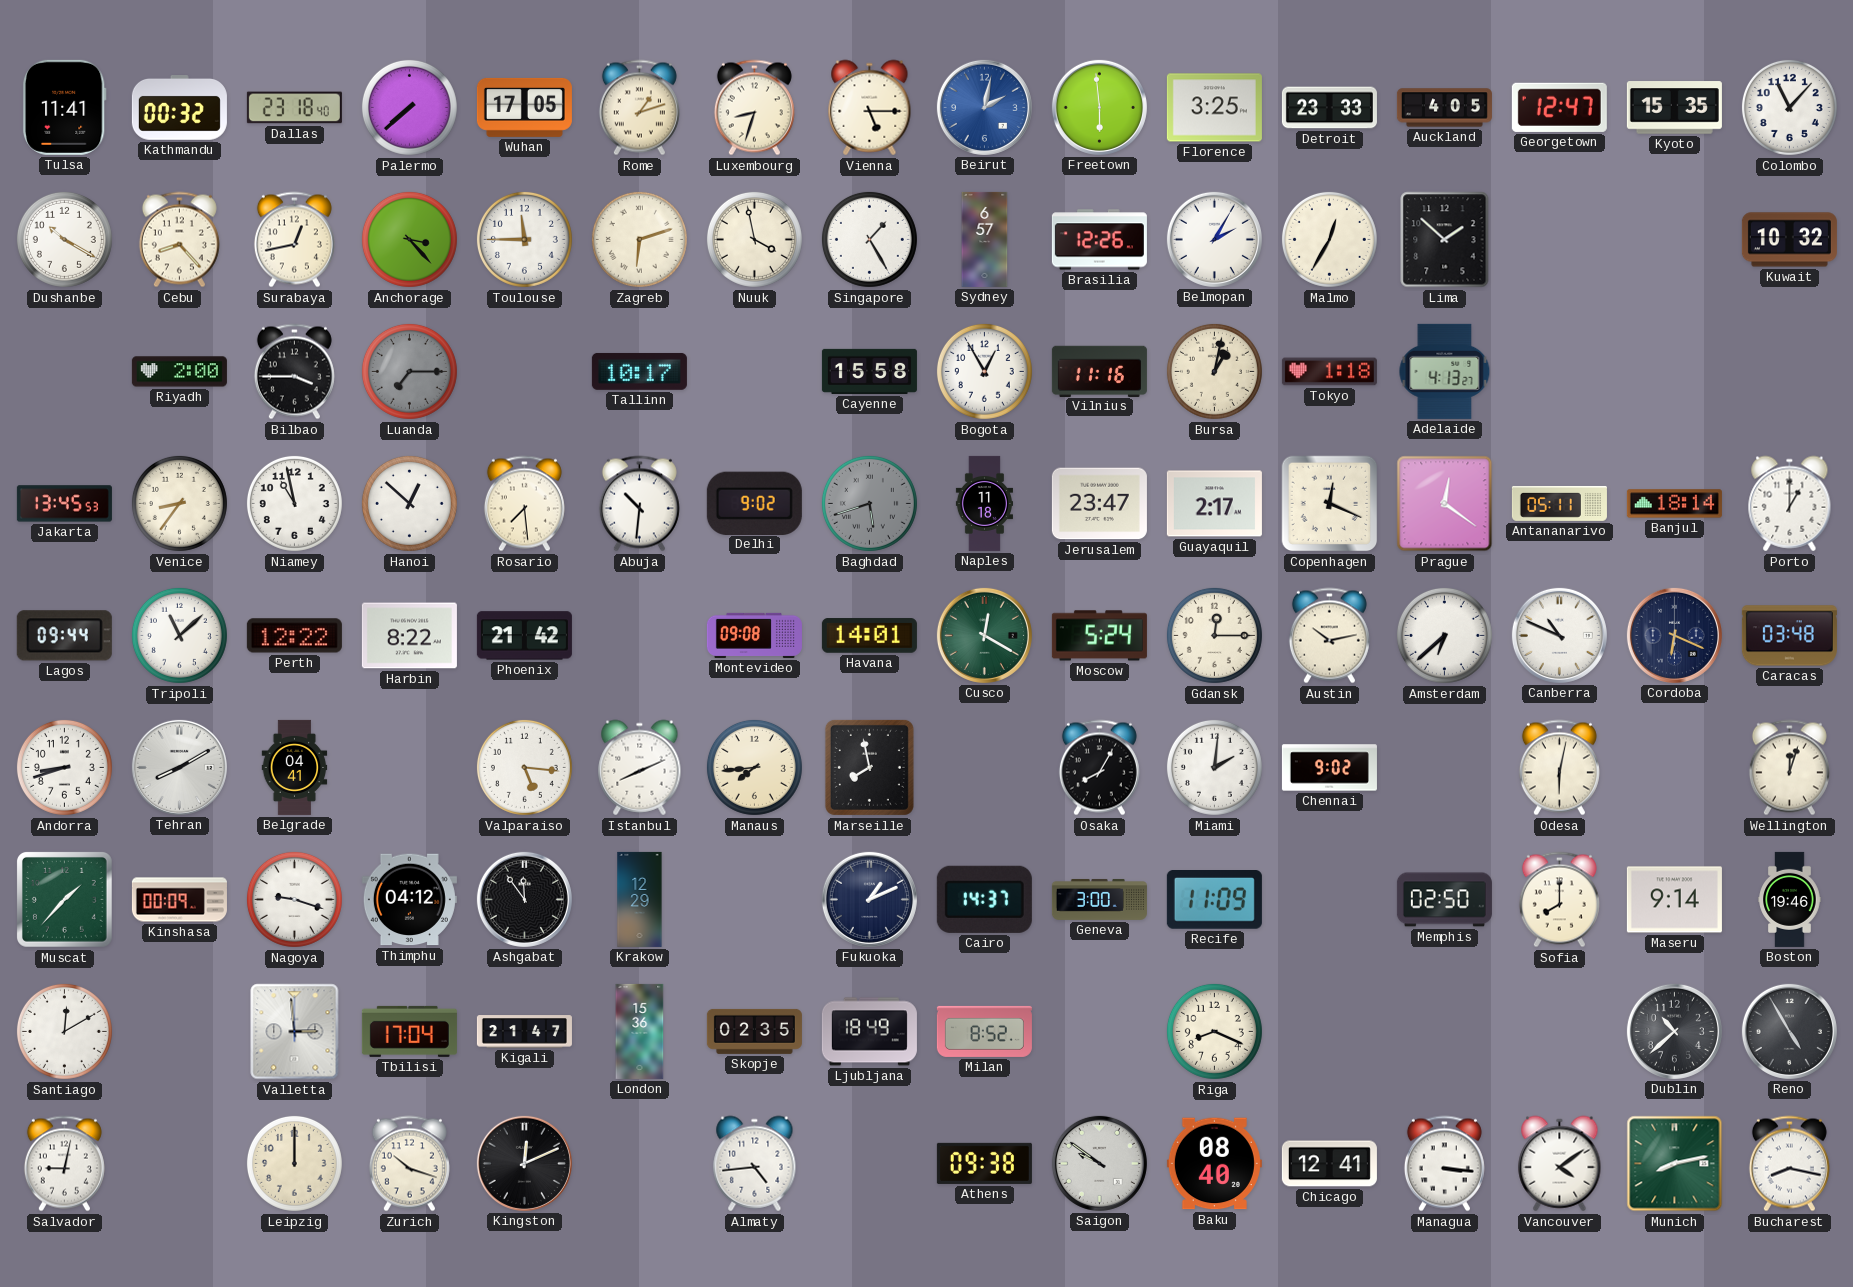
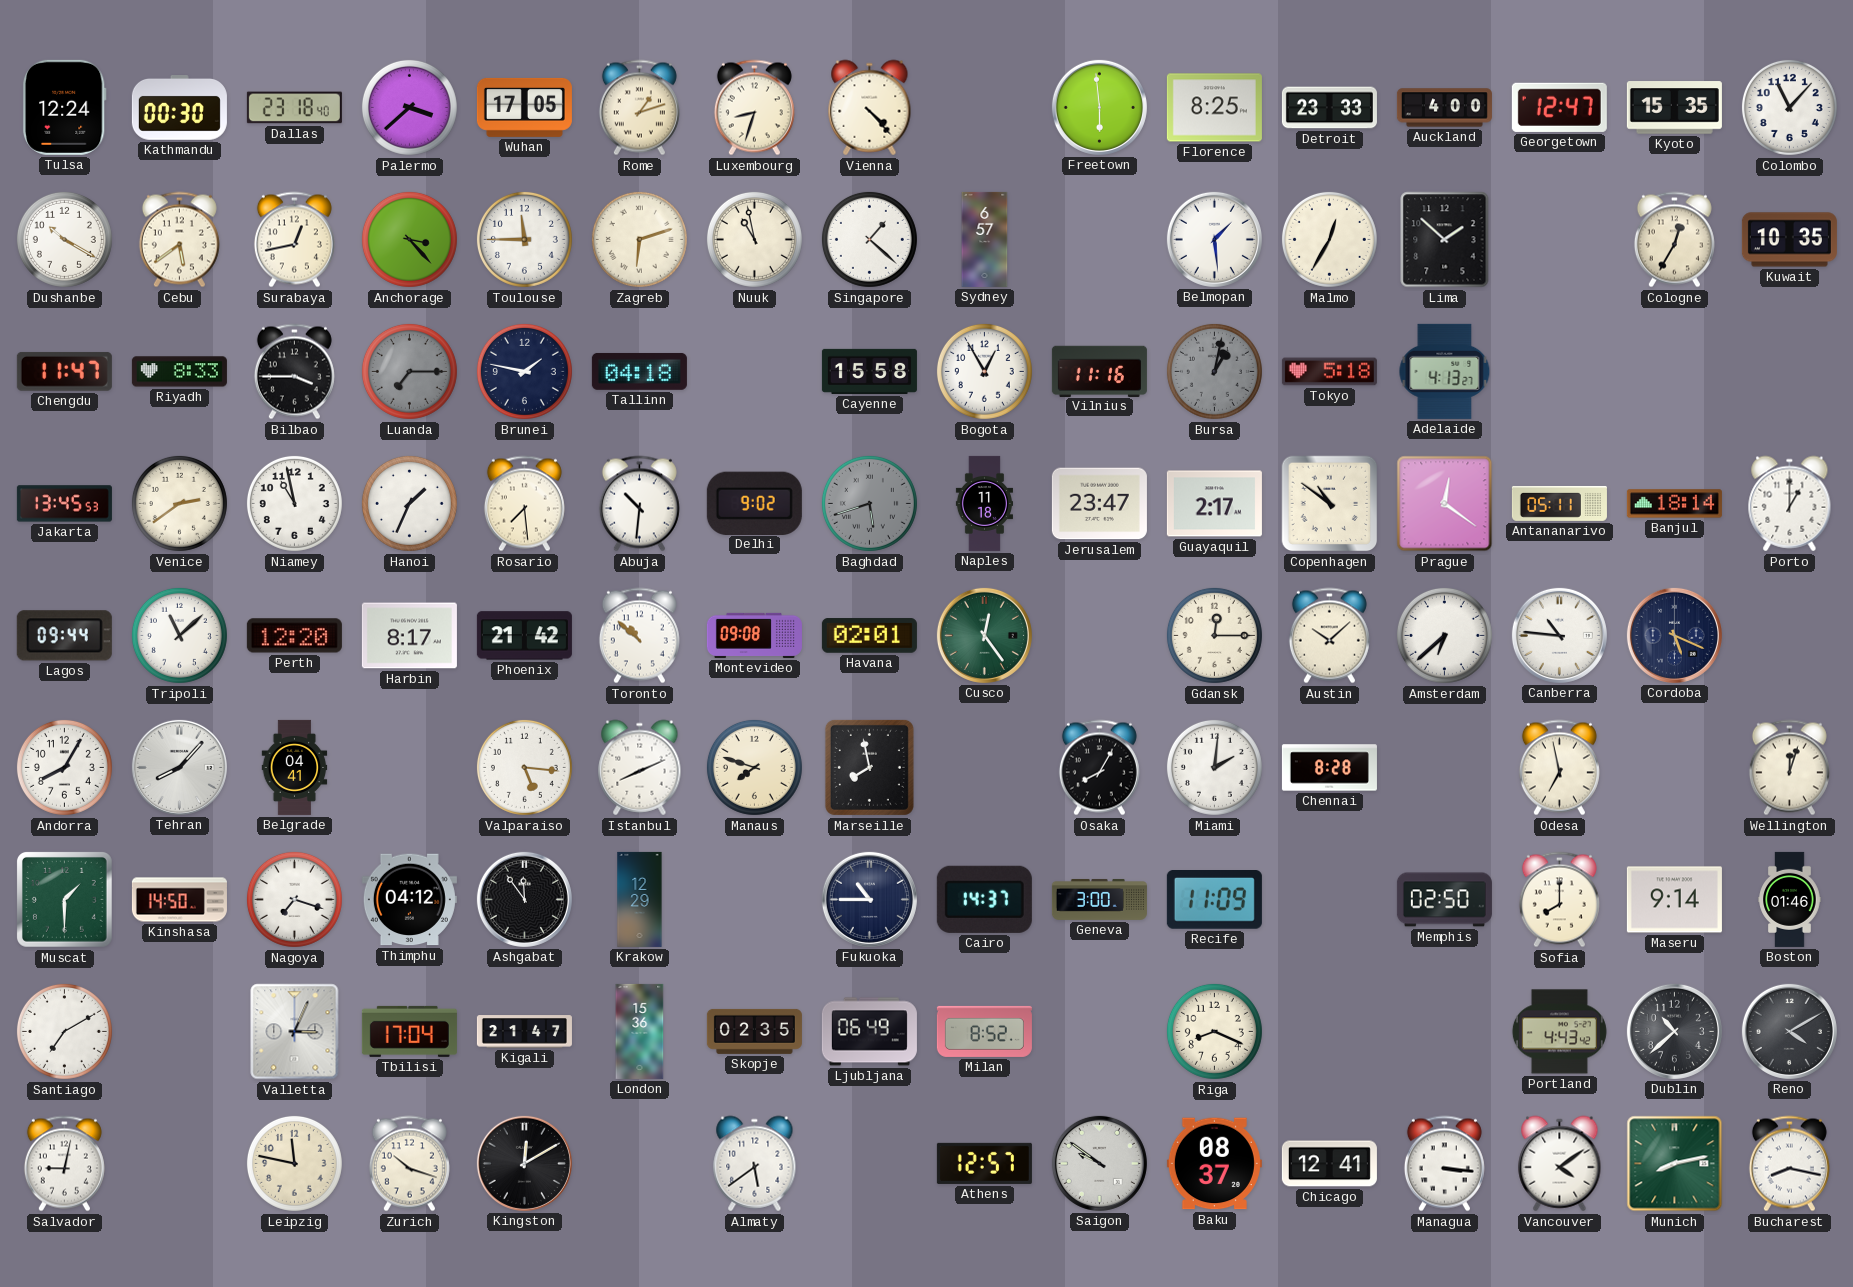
Tulsa: 11:41 -> 12:24 (64, 107)
Kathmandu: 00:32 -> 00:30 (179, 108)
Palermo: 7:38 -> 3:38 (409, 107)
Vienna: 5:15 -> 4:23 (870, 108)
Beirut: 2:02 -> none (984, 107)
Florence: 3:25 -> 8:25 (1214, 108)
Auckland: 4:05 -> 4:00 (1444, 108)
Cebu: 8:23 -> 5:39 (179, 240)
Nuuk: 3:58 -> 10:58 (754, 239)
Singapore: 1:25 -> 1:22 (869, 239)
Brasilia: 12:26 -> none (1099, 240)
Belmopan: 2:05 -> 1:29 (1214, 239)
Cologne: none -> 12:35 (1674, 240)
Kuwait: 10:32 -> 10:35 (1789, 240)
Chengdu: none -> 11:47 (64, 371)
Riyadh: 2:00 -> 8:33 (179, 372)
Brunei: none -> 1:47 (524, 371)
Tallinn: 10:17 -> 04:18 (639, 371)
Bursa dial: cream -> grey (1214, 371)
Tokyo: 1:18 -> 5:18 (1329, 372)
Venice: 8:36 -> 2:39 (179, 503)
Hanoi: 12:52 -> 1:34 (409, 503)
Copenhagen: 12:19 -> 10:51 (1330, 504)
Perth: 12:22 -> 12:20 (294, 636)
Harbin: 8:22 -> 8:17 (409, 636)
Toronto: none -> 10:52 (639, 636)
Havana: 14:01 -> 02:01 (869, 636)
Cusco: 12:20 -> 12:24 (984, 635)
Moscow: 5:24 -> none (1099, 636)
Austin: 10:13 -> 10:08 (1329, 636)
Canberra: 10:49 -> 10:46 (1559, 635)
Cordoba: 6:19 -> 5:19 (1674, 635)
Caracas: 03:48 -> none (1789, 636)
Andorra: 8:42 -> 8:05 (64, 767)
Tehran: 8:10 -> 8:07 (179, 767)
Manaus: 7:44 -> 7:48 (754, 767)
Chennai: 9:02 -> 8:28 (1329, 768)
Odesa: 6:02 -> 6:58 (1559, 768)
Muscat: 1:37 -> 1:30 (65, 900)
Kinshasa: 00:09 -> 14:50 (179, 900)
Nagoya: 9:18 -> 7:18 (294, 899)
Fukuoka: 1:11 -> 10:45 (869, 899)
Boston: 19:46 -> 01:46 (1790, 899)
Santiago: 12:10 -> 7:10 (64, 1031)
Valletta: 2:59 -> 3:04 (295, 1032)
Ljubljana: 18:49 -> 06:49 (869, 1032)
Portland: none -> 4:43 (1559, 1032)
Reno: 4:55 -> 4:10 (1789, 1031)
Leipzig: 12:00 -> 11:47 (294, 1163)
Kingston: 12:11 -> 12:10 (524, 1163)
Almaty: 4:44 -> 5:39 (755, 1164)
Athens: 09:38 -> 12:57 (984, 1163)
Baku: 08:40 -> 08:37 (1214, 1164)
